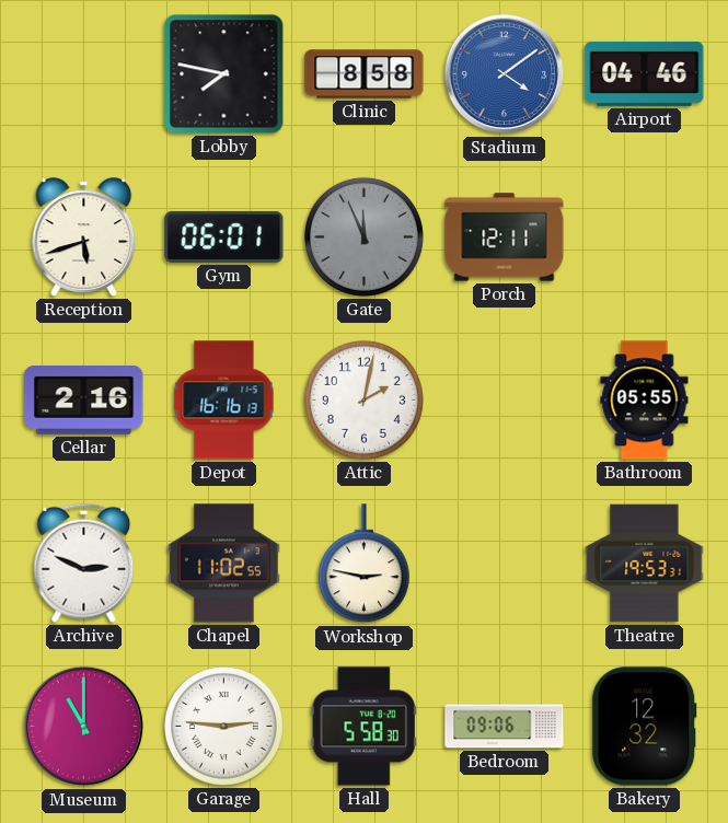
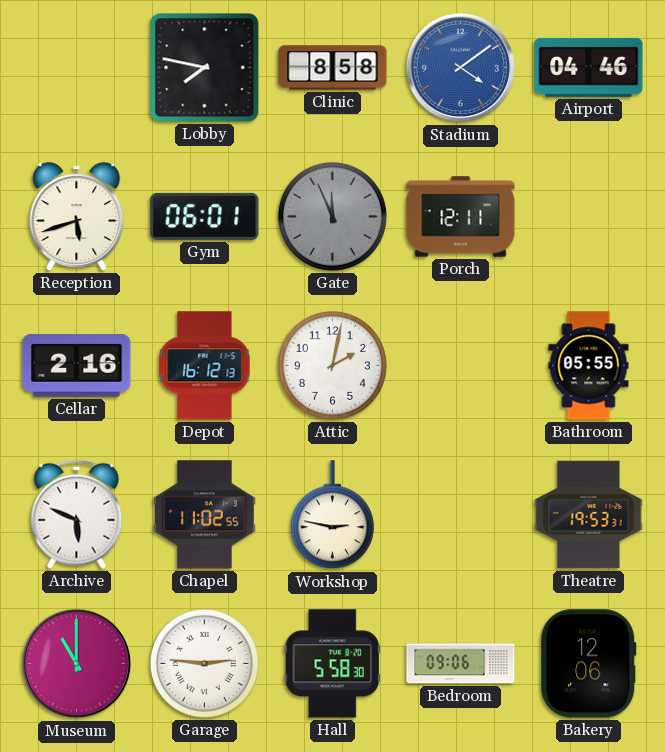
Depot: 16:16 -> 16:12 (205, 366)
Archive: 2:49 -> 5:49 (77, 514)
Bakery: 12:32 -> 12:06 (589, 664)
